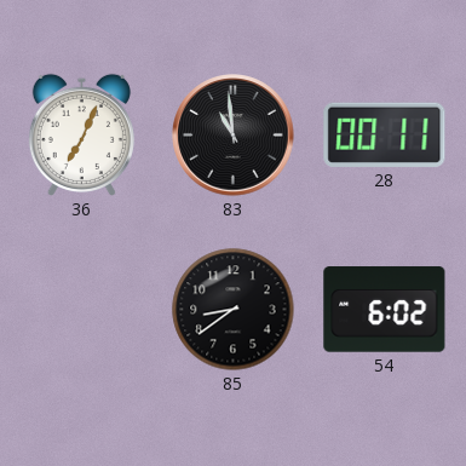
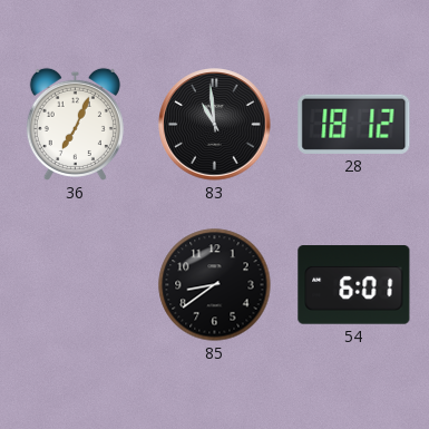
28: 00:11 -> 18:12 (354, 124)
54: 6:02 -> 6:01 (354, 285)
